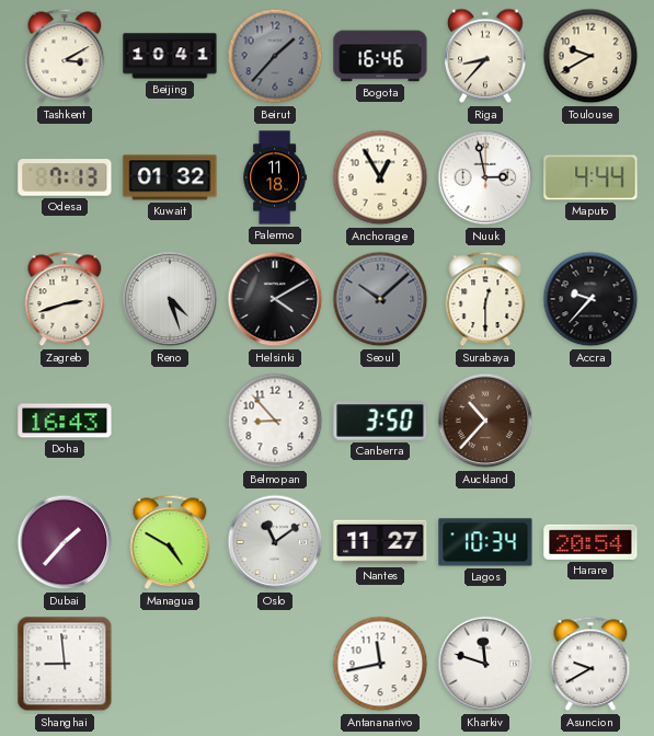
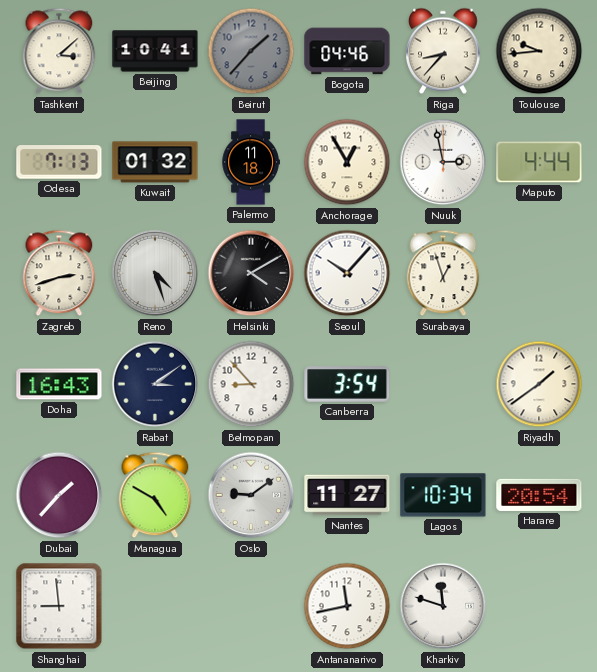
Tashkent: 3:10 -> 3:08 (59, 51)
Bogota: 16:46 -> 04:46 (347, 51)
Toulouse: 9:40 -> 9:44 (539, 51)
Seoul: 10:08 -> 10:07 (347, 273)
Seoul dial: grey -> white (347, 273)
Surabaya: 12:30 -> 12:57 (443, 273)
Accra: 9:37 -> none (590, 299)
Rabat: none -> 3:09 (155, 384)
Canberra: 3:50 -> 3:54 (347, 384)
Auckland: 10:37 -> none (485, 421)
Riyadh: none -> 1:39 (539, 384)
Oslo: 11:09 -> 9:09 (251, 495)
Asuncion: 9:40 -> none (590, 664)
